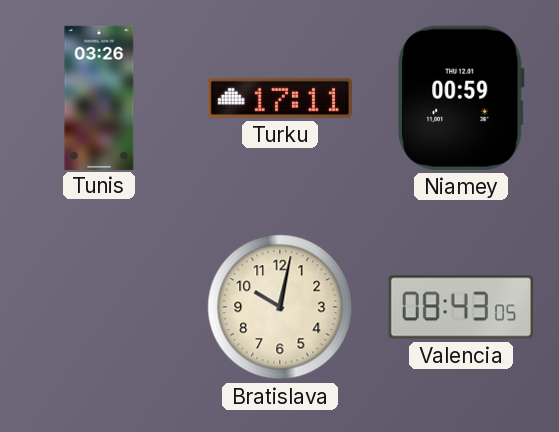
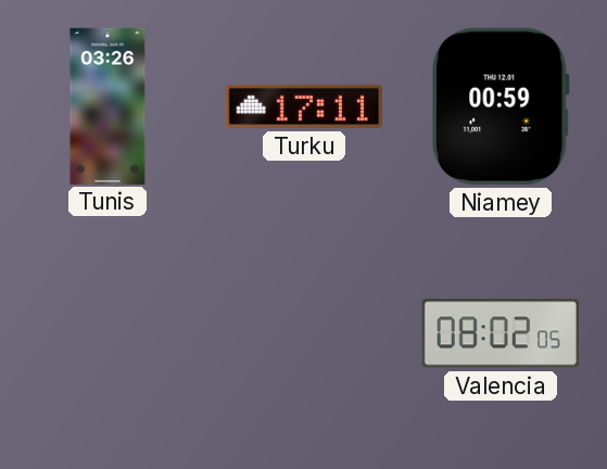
Bratislava: 10:02 -> none (280, 307)
Valencia: 08:43 -> 08:02 (501, 333)
